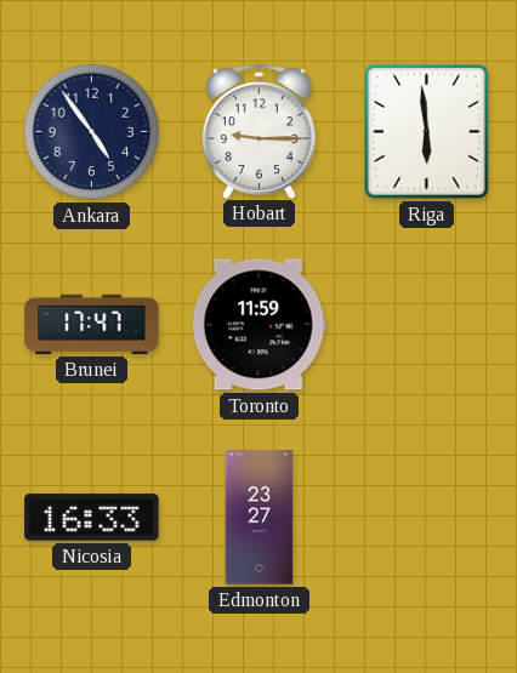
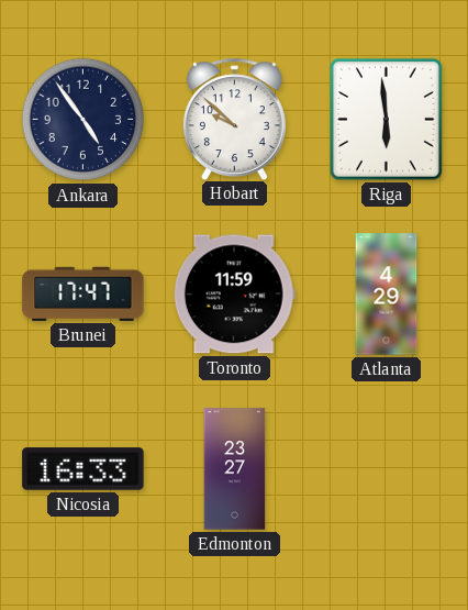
Hobart: 9:15 -> 9:52 (234, 119)
Atlanta: none -> 4:29 (387, 295)
